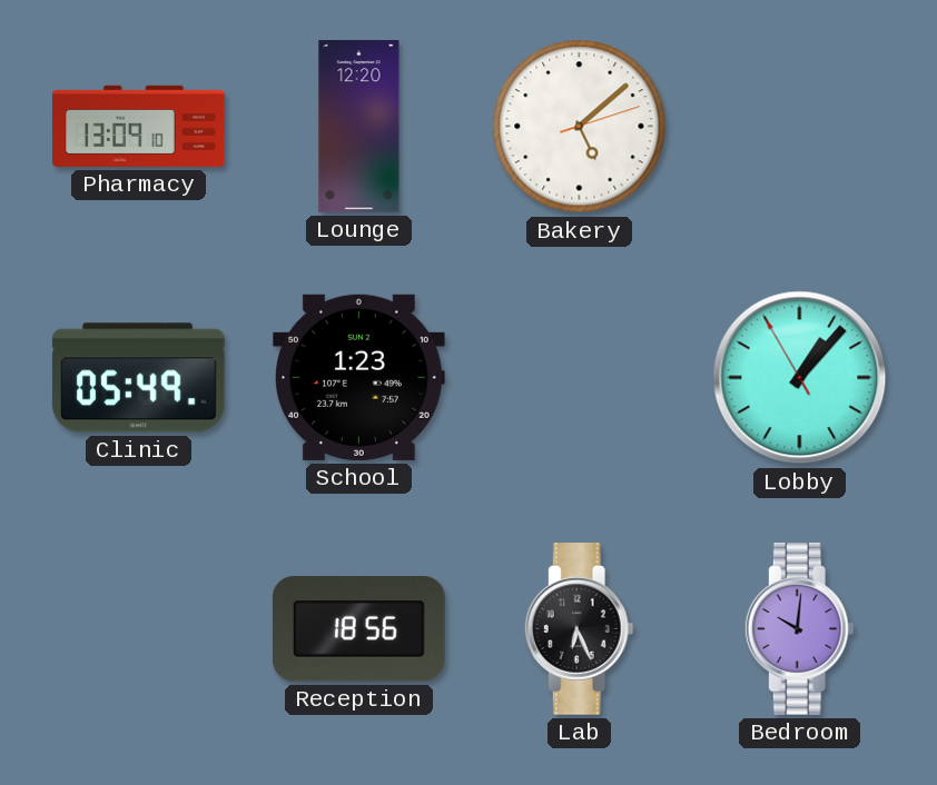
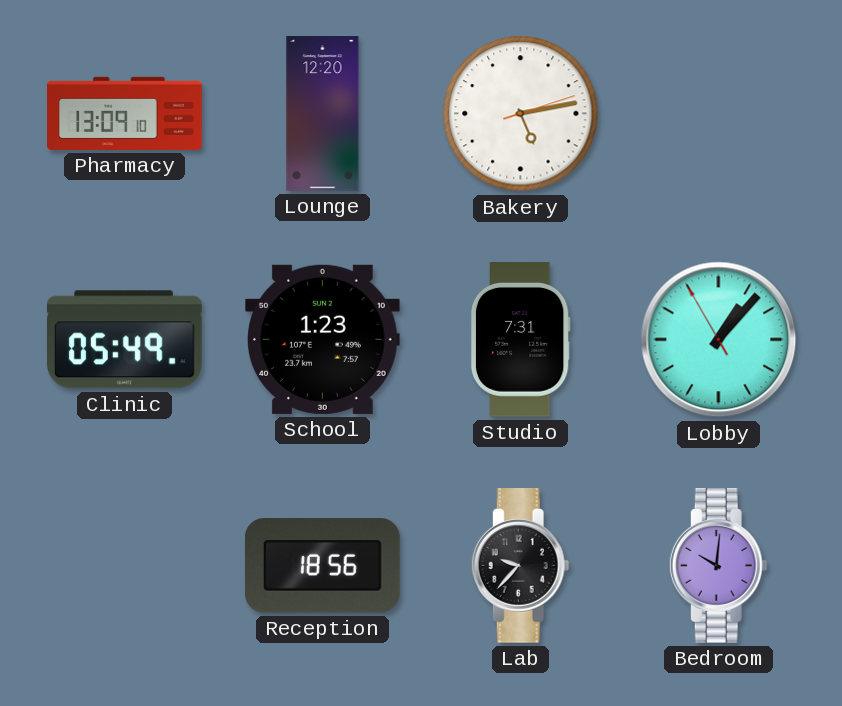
Bakery: 5:08 -> 5:13 (521, 114)
Studio: none -> 7:31 (520, 340)
Lab: 6:26 -> 9:37 (520, 566)
